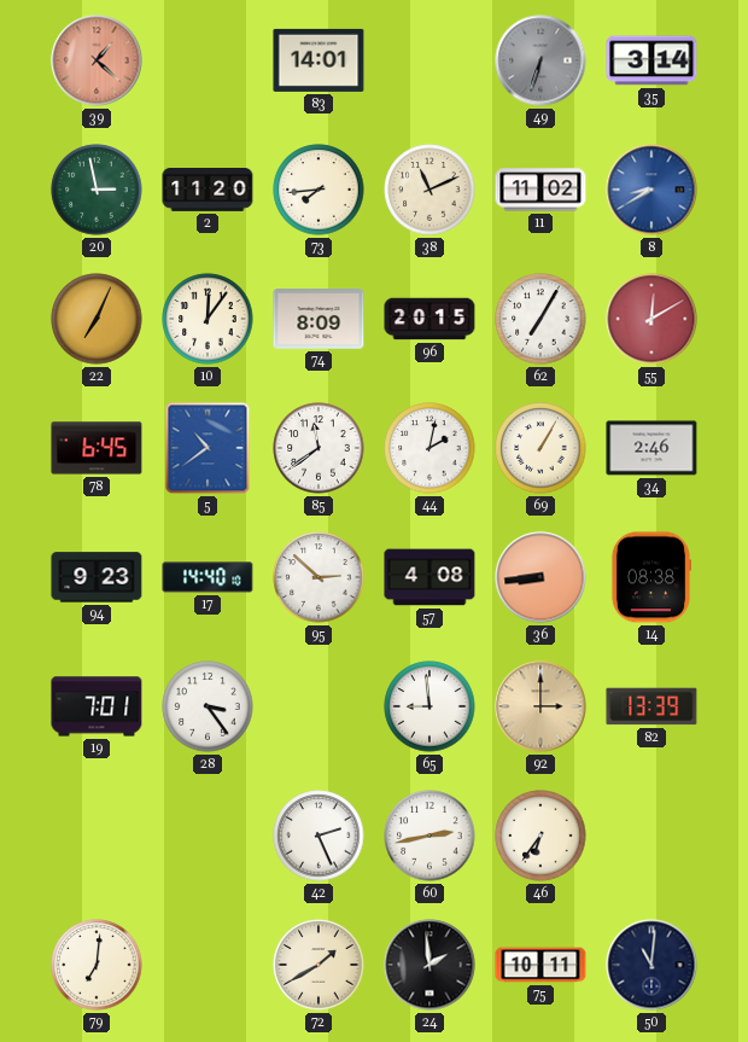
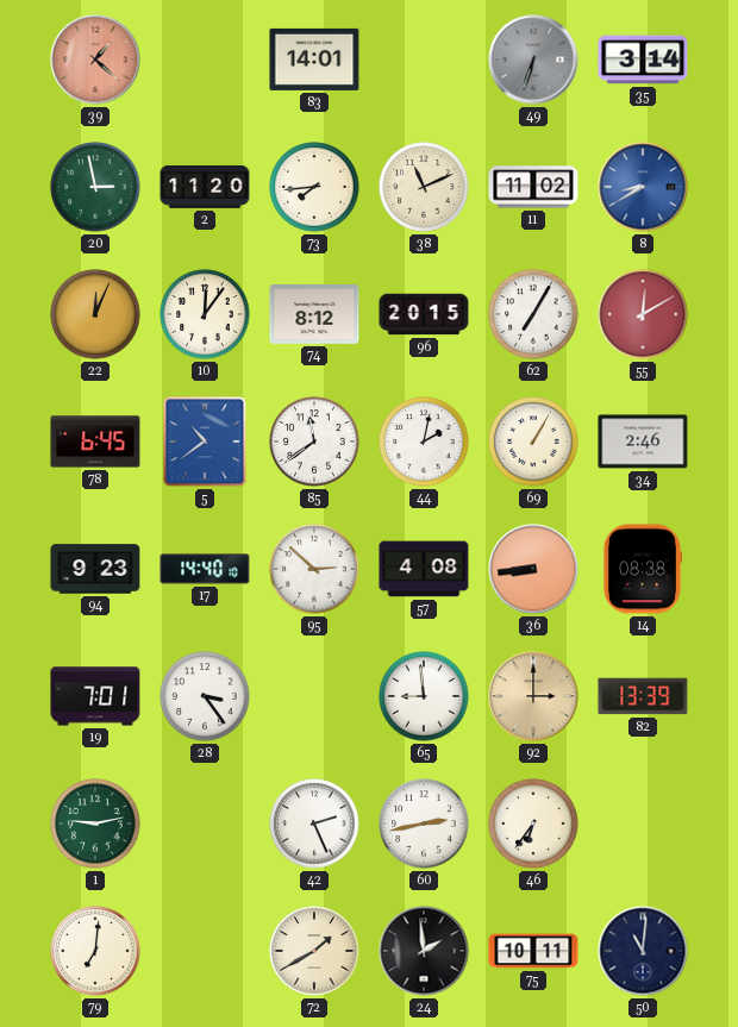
22: 7:04 -> 12:04 (95, 314)
74: 8:09 -> 8:12 (314, 315)
1: none -> 9:13 (95, 824)
